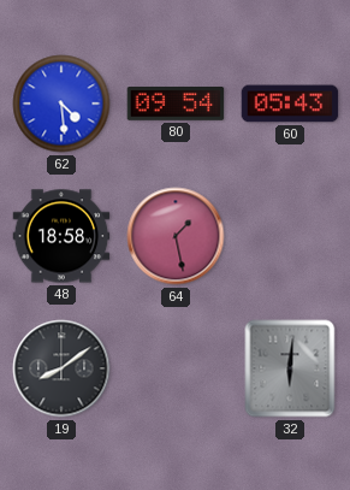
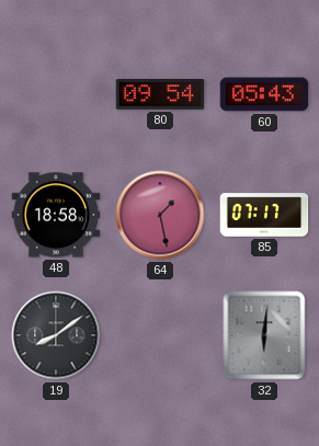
62: 4:29 -> none (61, 104)
85: none -> 07:17 (264, 215)
